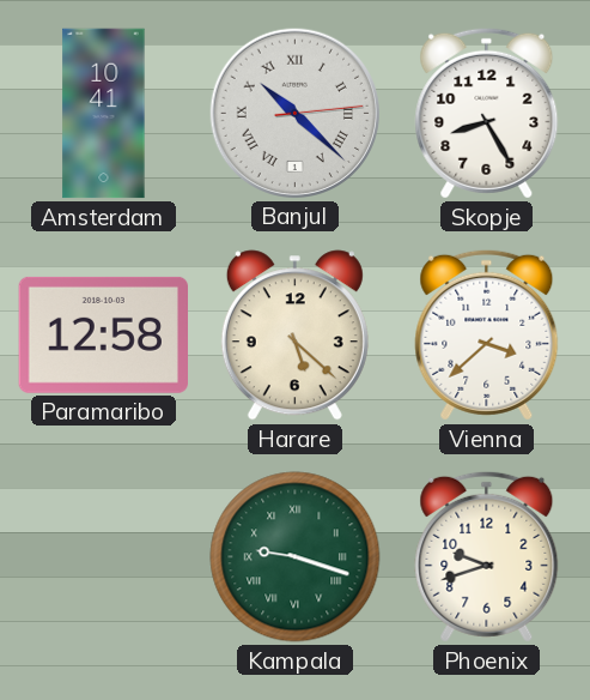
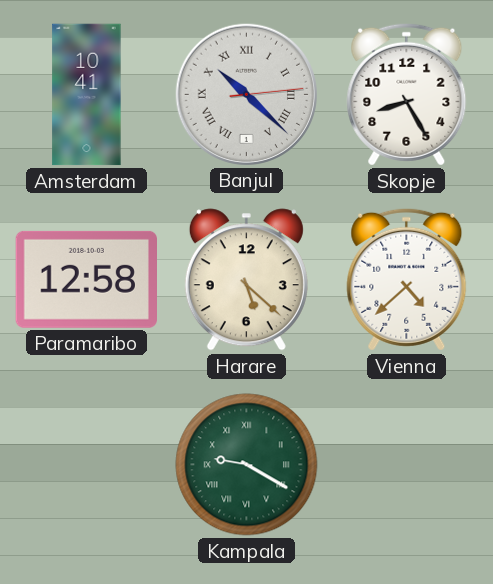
Vienna: 3:38 -> 4:38 (407, 279)
Kampala: 9:18 -> 9:20 (247, 465)
Phoenix: 9:42 -> none (487, 556)
